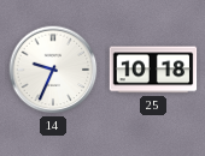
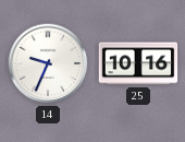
25: 10:18 -> 10:16 (138, 63)
